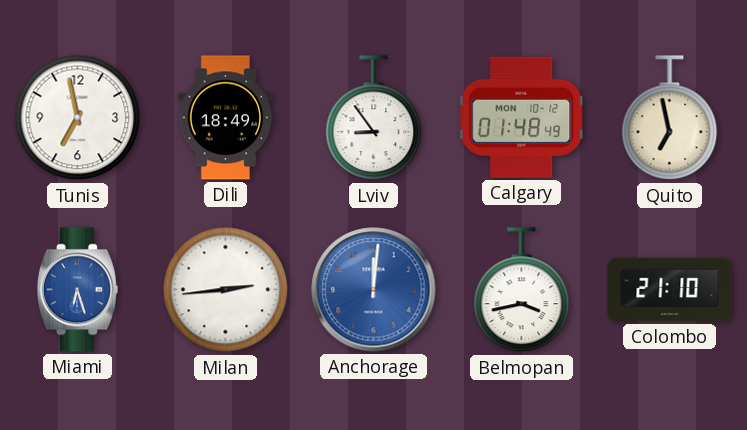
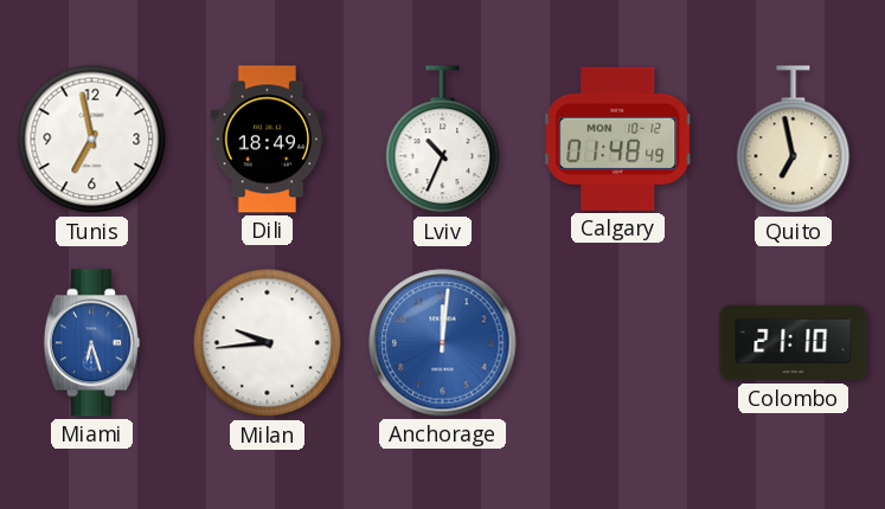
Lviv: 8:54 -> 10:34 (443, 140)
Milan: 2:44 -> 9:44 (268, 343)
Belmopan: 3:43 -> none (522, 290)
